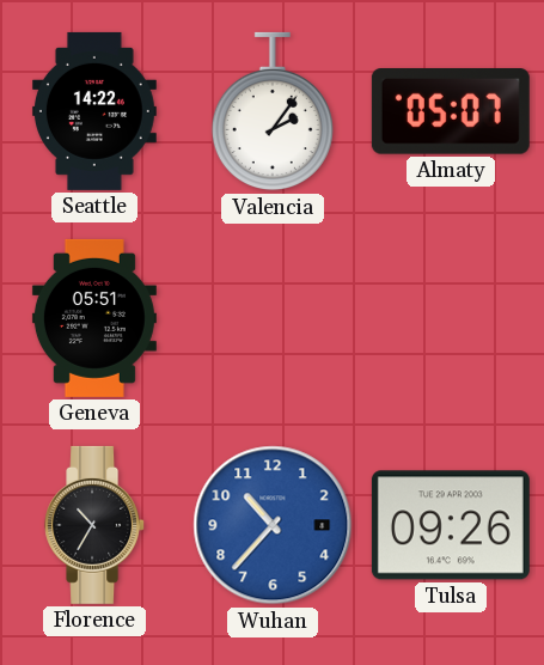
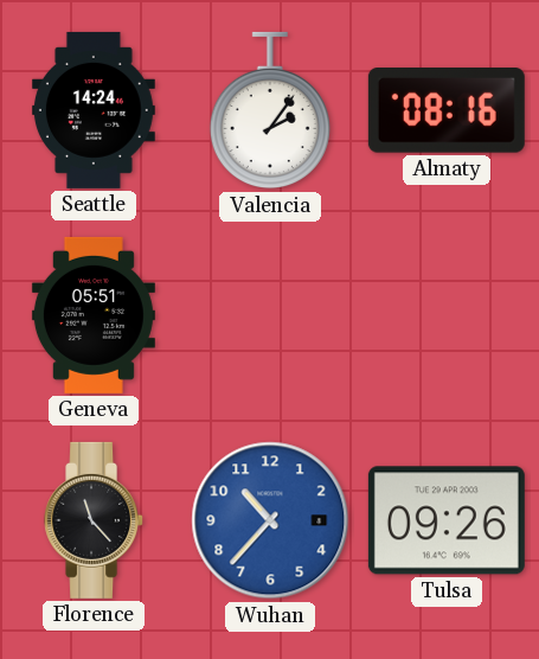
Seattle: 14:22 -> 14:24 (94, 110)
Almaty: 05:07 -> 08:16 (447, 111)
Florence: 10:35 -> 11:23 (95, 520)
